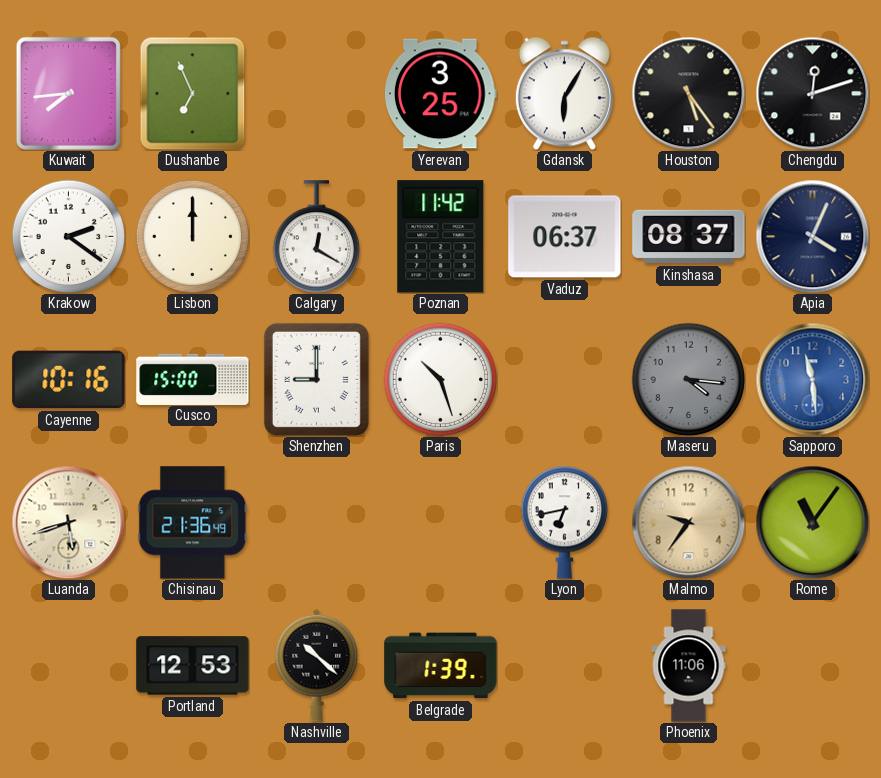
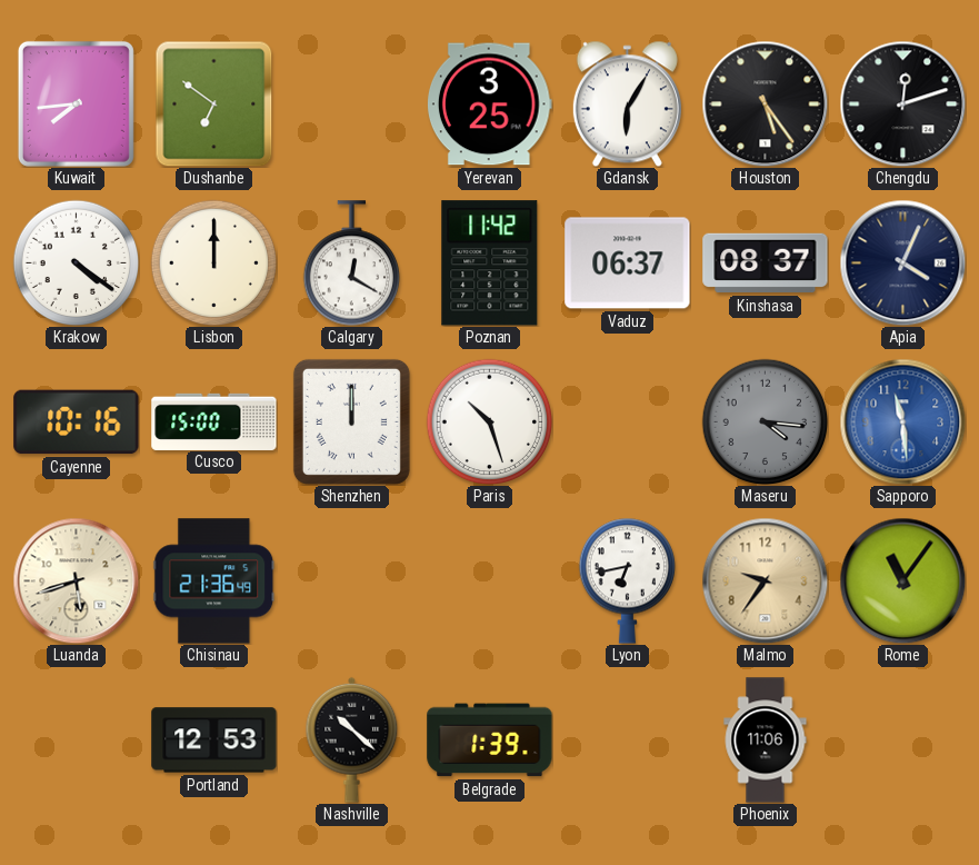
Dushanbe: 6:56 -> 6:51 (214, 103)
Krakow: 2:21 -> 4:21 (76, 262)
Shenzhen: 9:00 -> 12:00 (351, 421)
